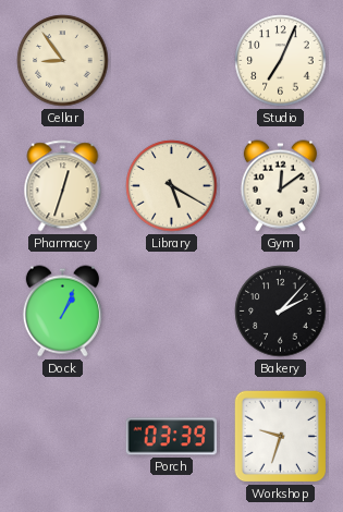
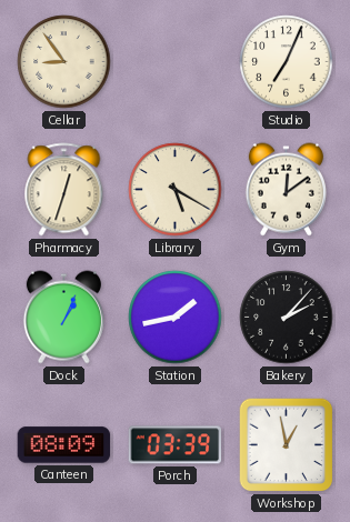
Station: none -> 1:43 (176, 318)
Canteen: none -> 08:09 (64, 445)
Workshop: 9:33 -> 12:58 (287, 445)
